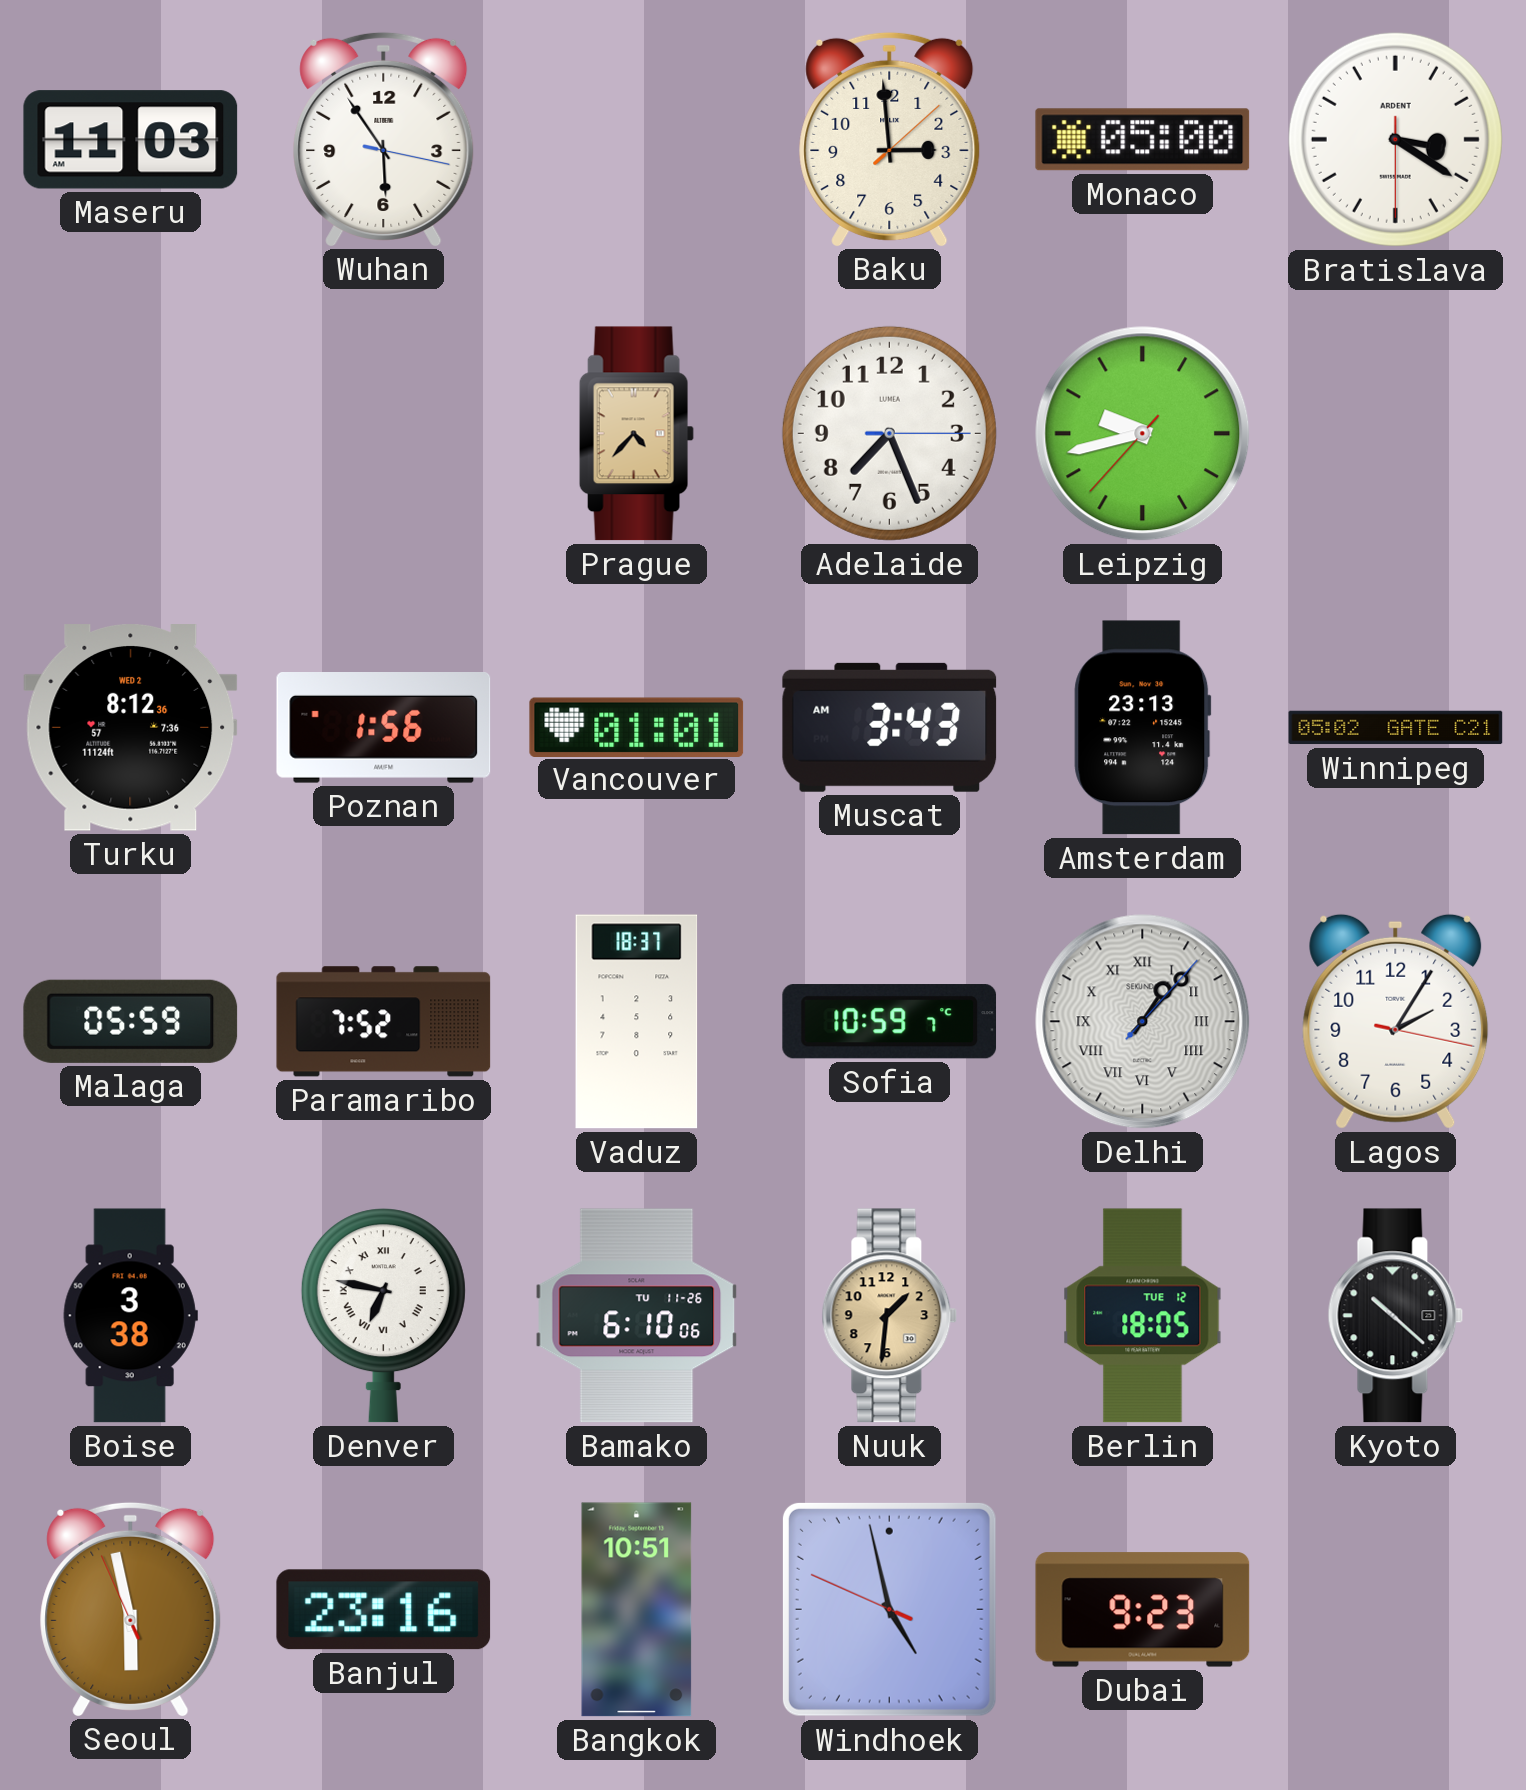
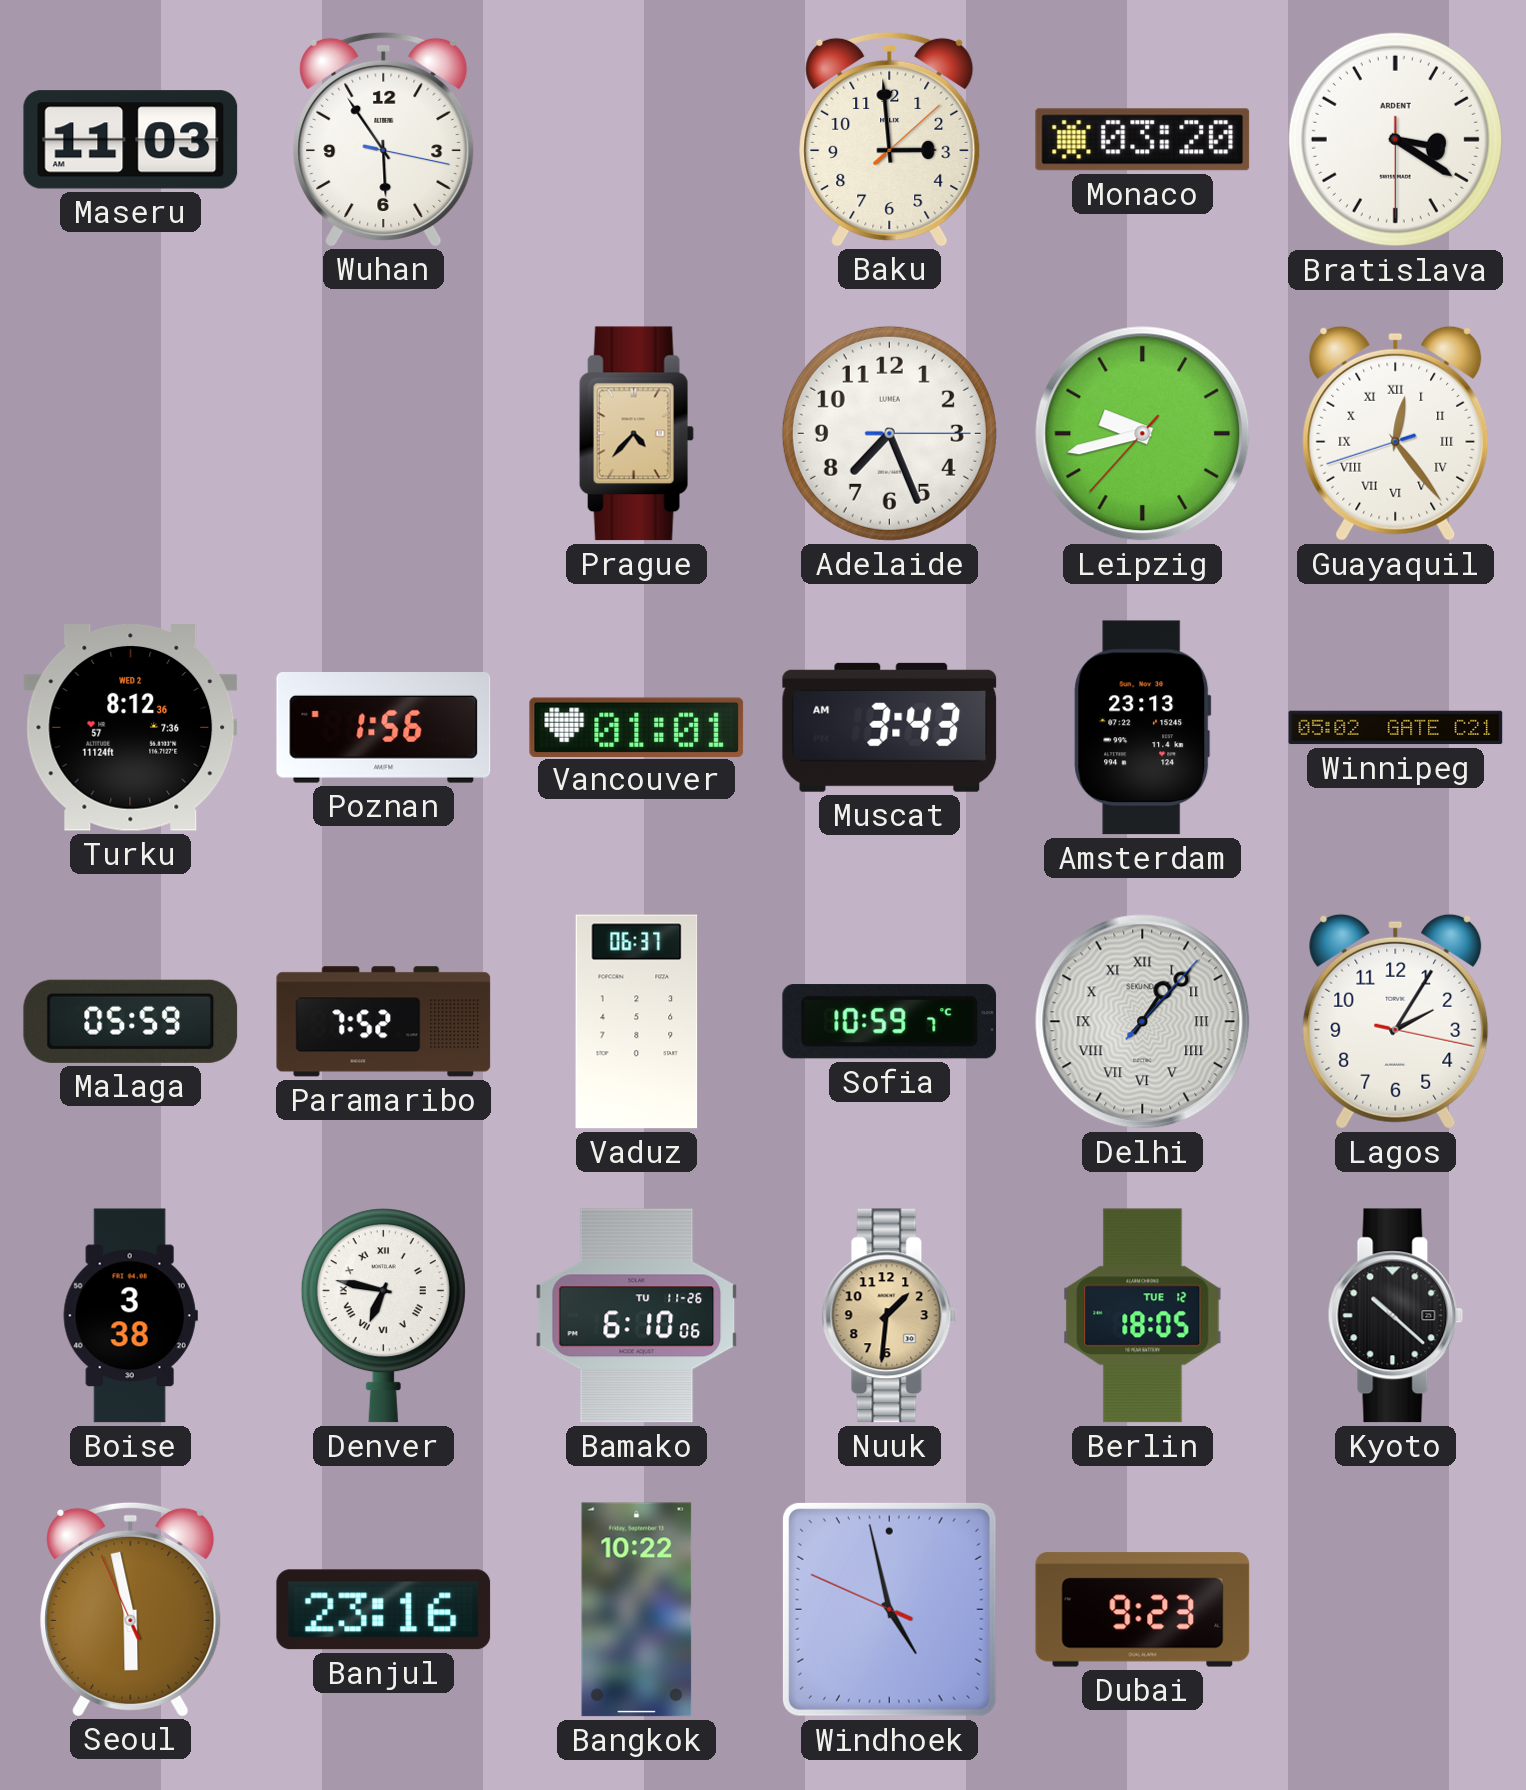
Monaco: 05:00 -> 03:20 (1143, 140)
Guayaquil: none -> 12:23 (1396, 433)
Vaduz: 18:37 -> 06:37 (637, 1022)
Bangkok: 10:51 -> 10:22 (637, 1610)
